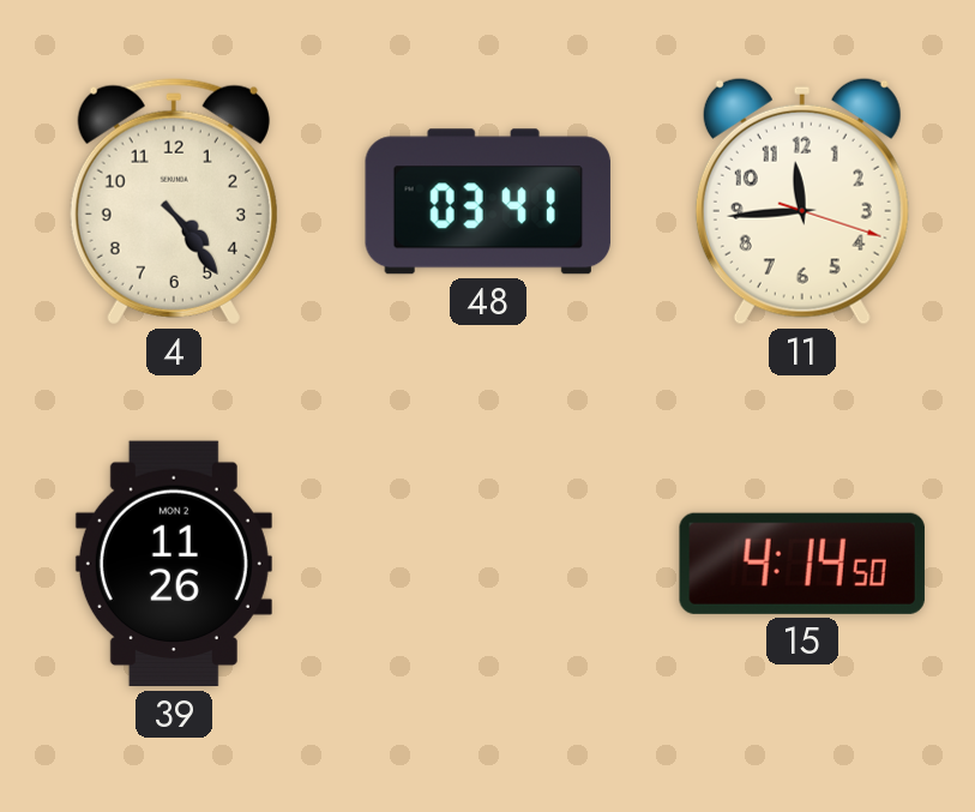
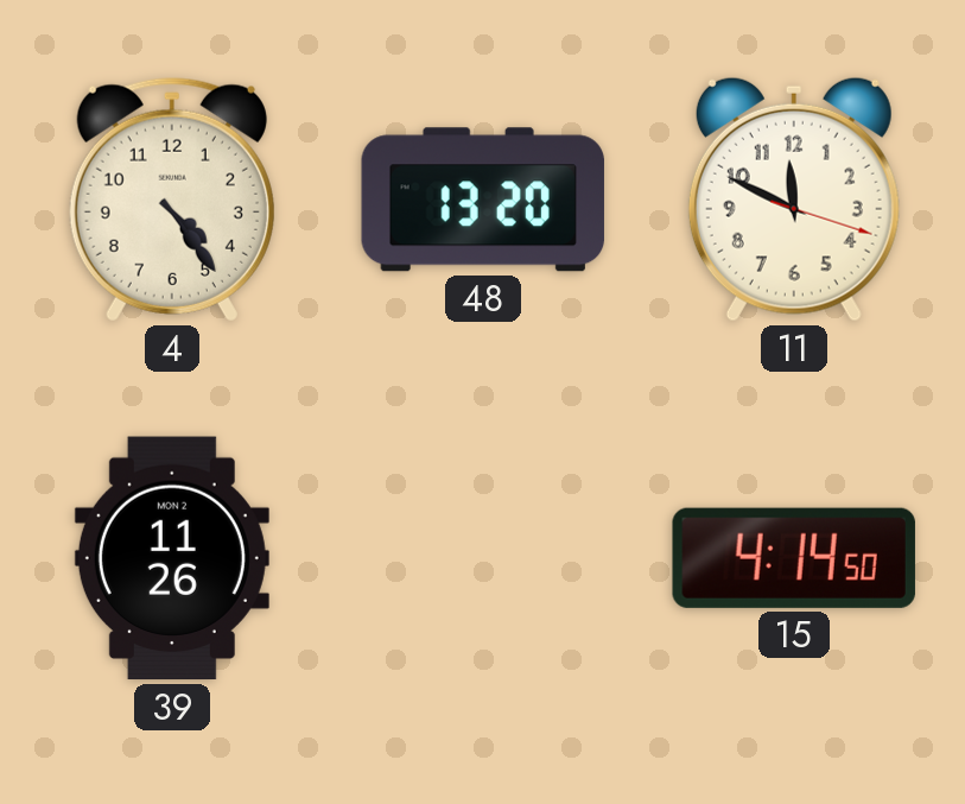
48: 03:41 -> 13:20 (482, 200)
11: 11:44 -> 11:49 (794, 200)
